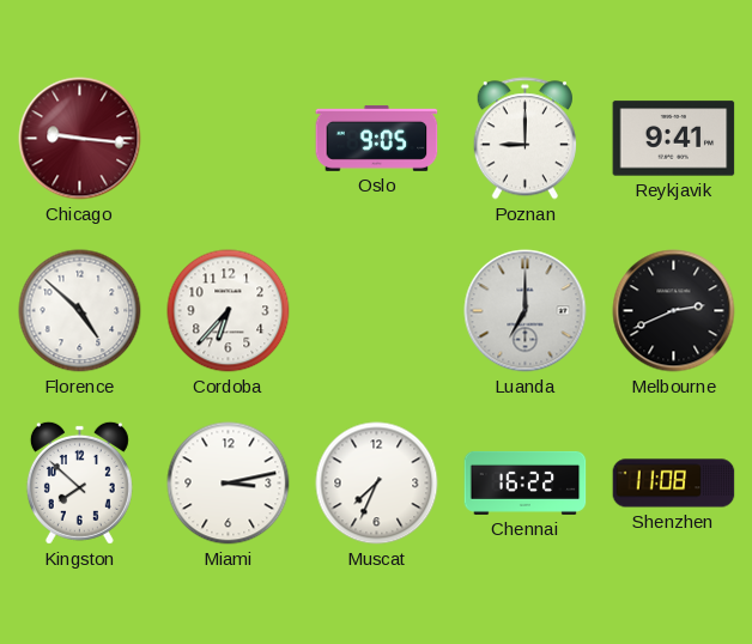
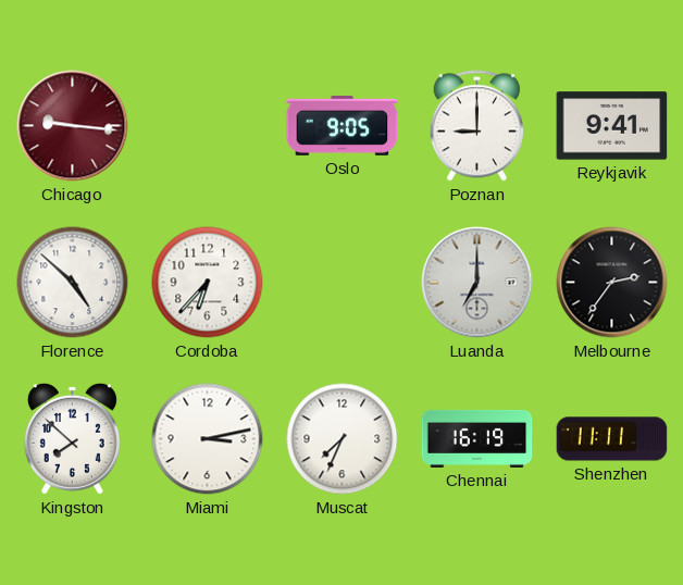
Melbourne: 2:41 -> 2:36 (612, 283)
Chennai: 16:22 -> 16:19 (477, 438)
Shenzhen: 11:08 -> 11:11 (612, 439)
